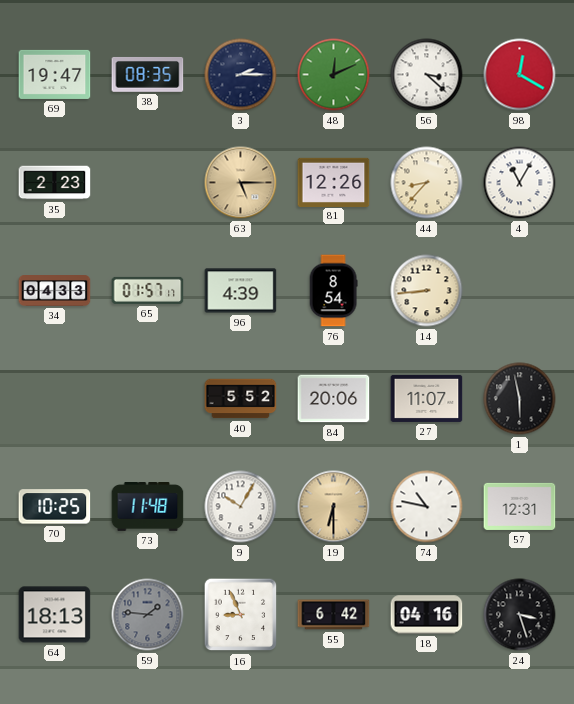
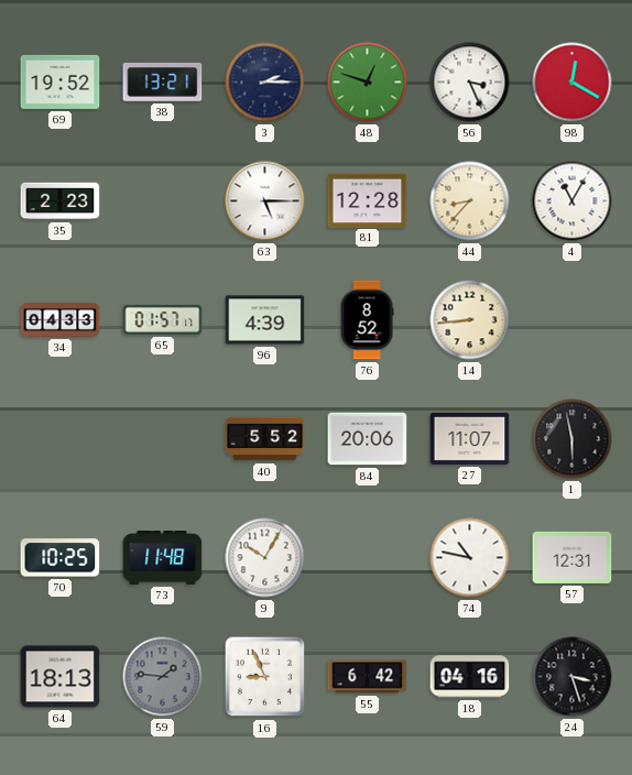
69: 19:47 -> 19:52 (61, 81)
38: 08:35 -> 13:21 (163, 83)
48: 12:11 -> 12:48 (368, 83)
56: 3:22 -> 3:26 (470, 83)
63 dial: champagne -> white (265, 201)
81: 12:26 -> 12:28 (368, 200)
76: 8:54 -> 8:52 (367, 320)
19: 6:30 -> none (334, 507)
